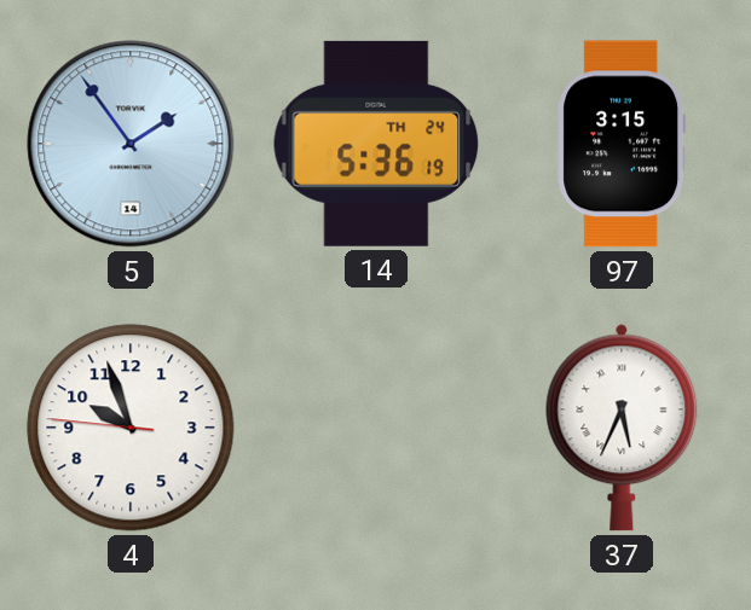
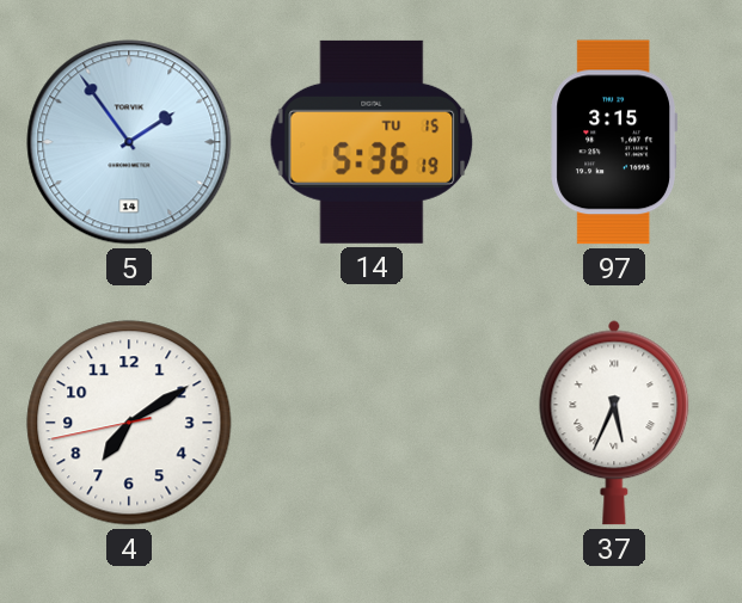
14 date: TH 24 -> TU 15 (372, 142)
4: 9:56 -> 7:09 (129, 423)
